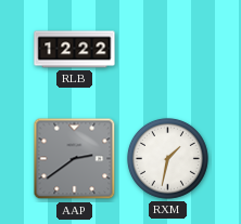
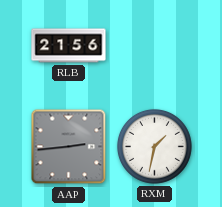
RLB: 12:22 -> 21:56 (69, 46)
AAP: 2:39 -> 2:44 (69, 147)
